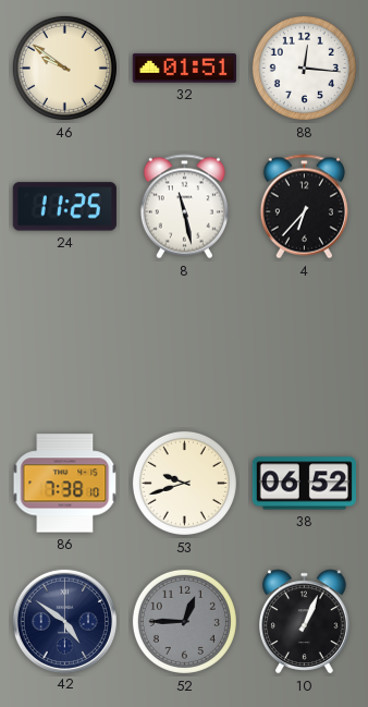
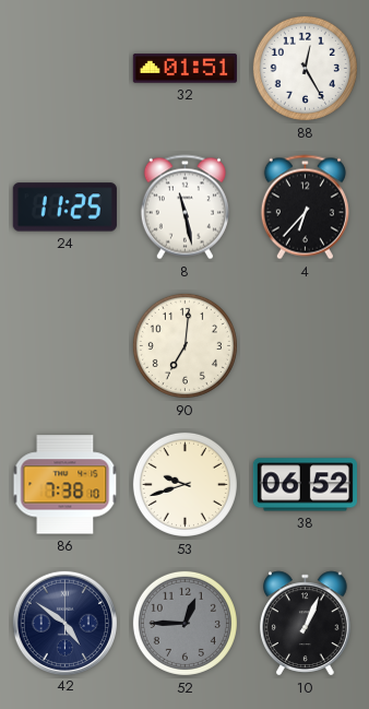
46: 9:51 -> none (64, 68)
88: 12:16 -> 12:25 (305, 68)
90: none -> 7:01 (184, 345)
